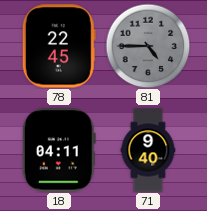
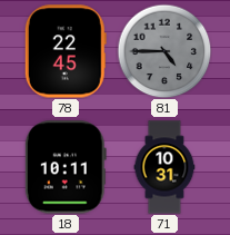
18: 04:11 -> 10:11 (66, 167)
71: 9:40 -> 10:31 (164, 167)
